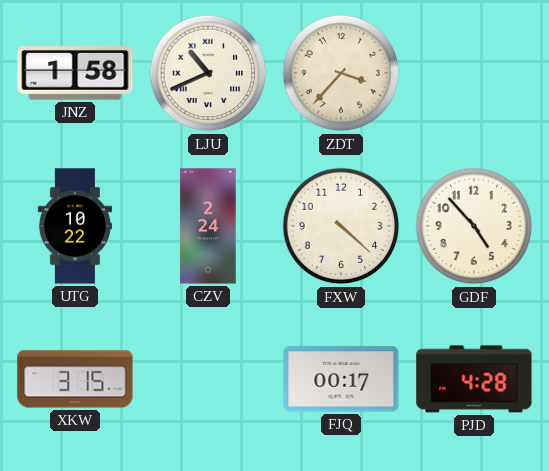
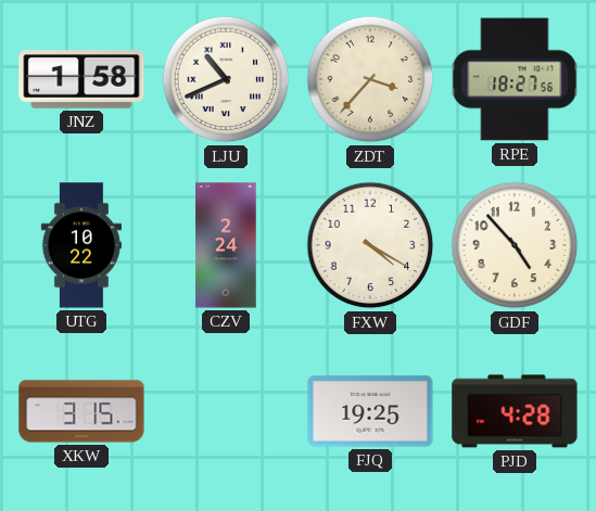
RPE: none -> 18:27 (515, 79)
FXW: 4:22 -> 4:20 (370, 245)
FJQ: 00:17 -> 19:25 (370, 411)
